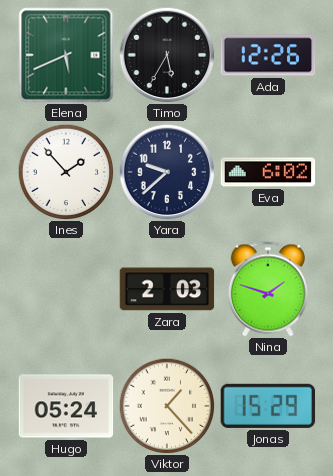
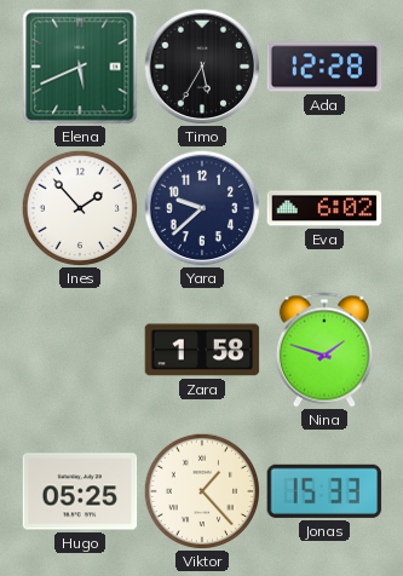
Ada: 12:26 -> 12:28 (324, 67)
Zara: 2:03 -> 1:58 (202, 350)
Hugo: 05:24 -> 05:25 (80, 491)
Jonas: 15:29 -> 15:33 (324, 491)
